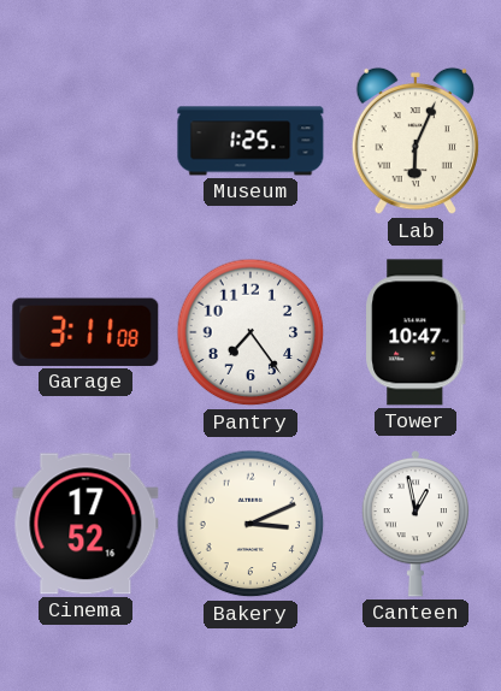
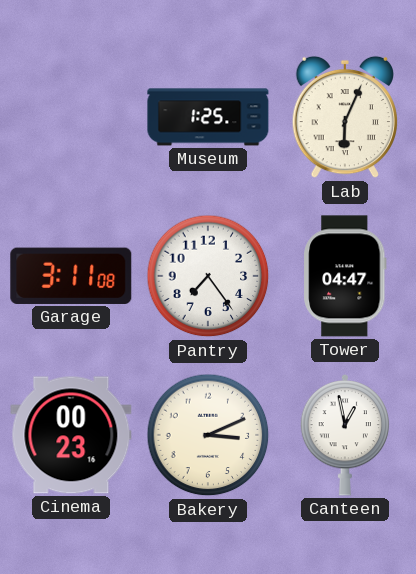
Tower: 10:47 -> 04:47 (345, 276)
Cinema: 17:52 -> 00:23 (71, 435)
